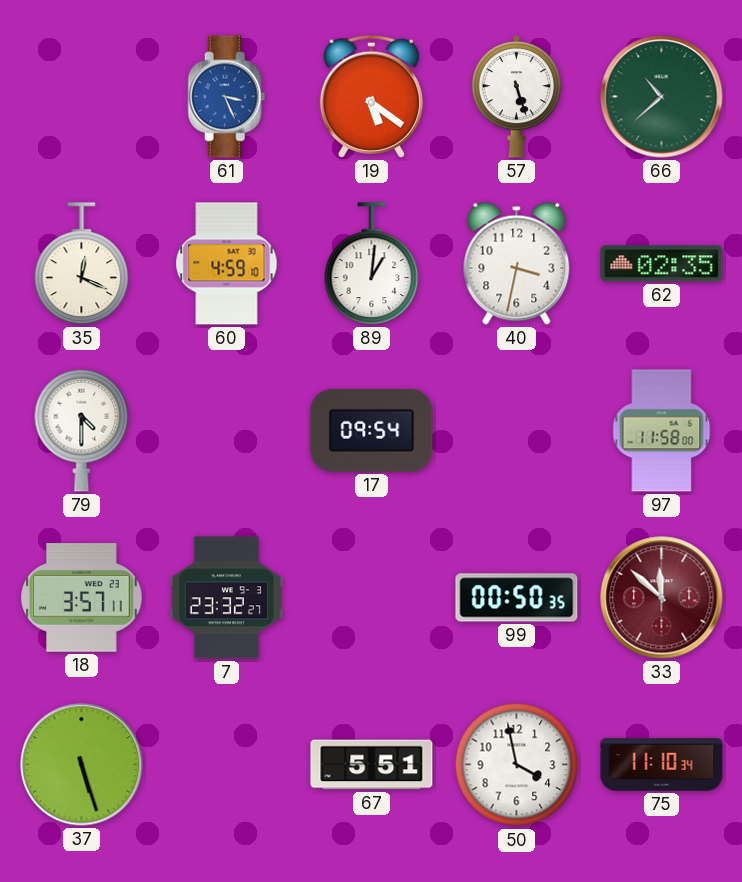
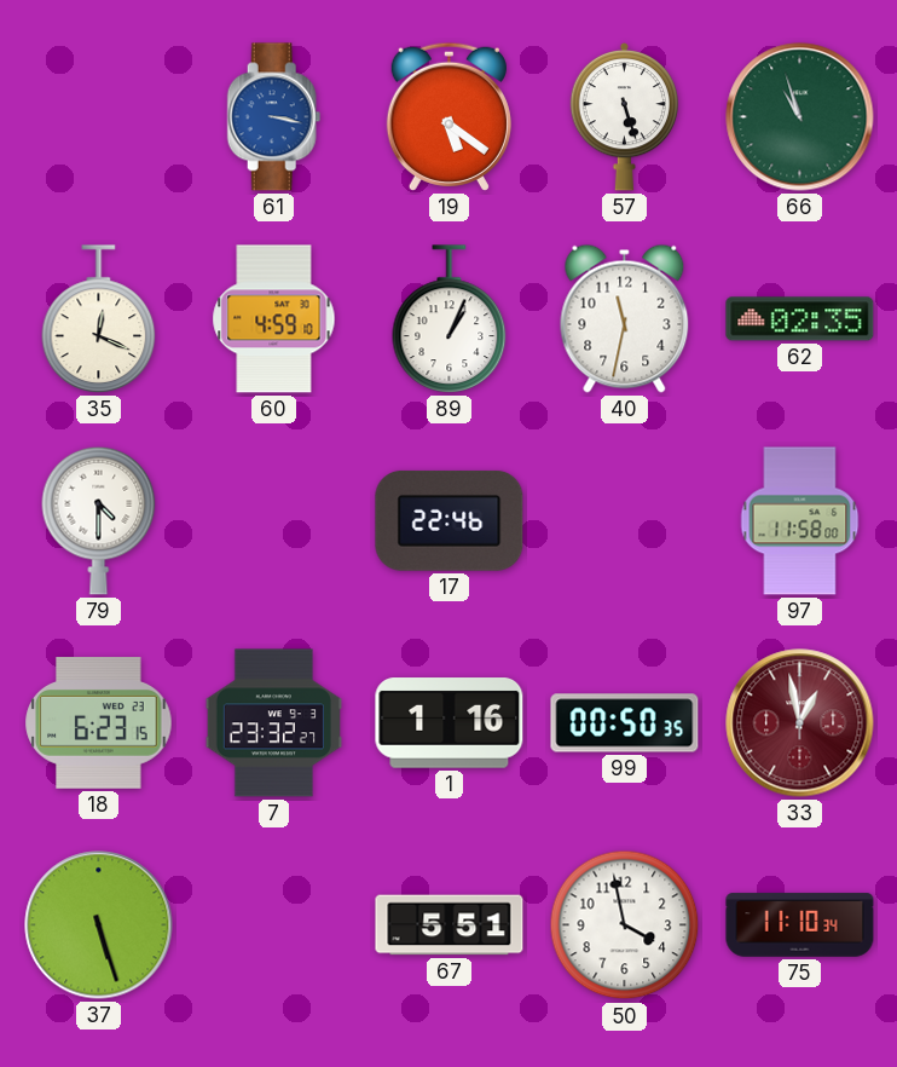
61: 3:26 -> 3:17 (274, 117)
66: 10:38 -> 10:57 (800, 117)
89: 1:01 -> 1:04 (450, 319)
40: 3:32 -> 11:32 (625, 318)
17: 09:54 -> 22:46 (450, 521)
18: 3:57 -> 6:23 (99, 723)
1: none -> 1:16 (450, 723)
33: 11:52 -> 12:58 (800, 723)
